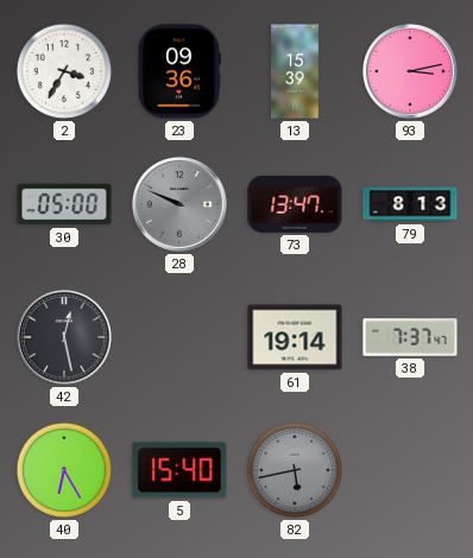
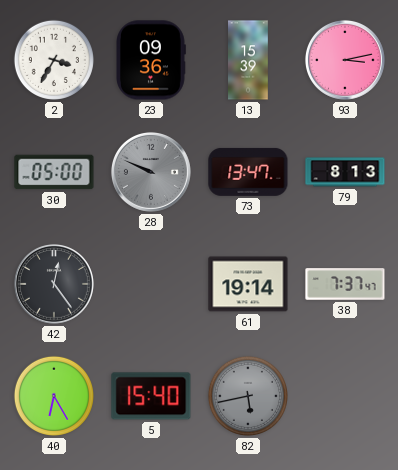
42: 12:28 -> 12:24 (54, 284)
